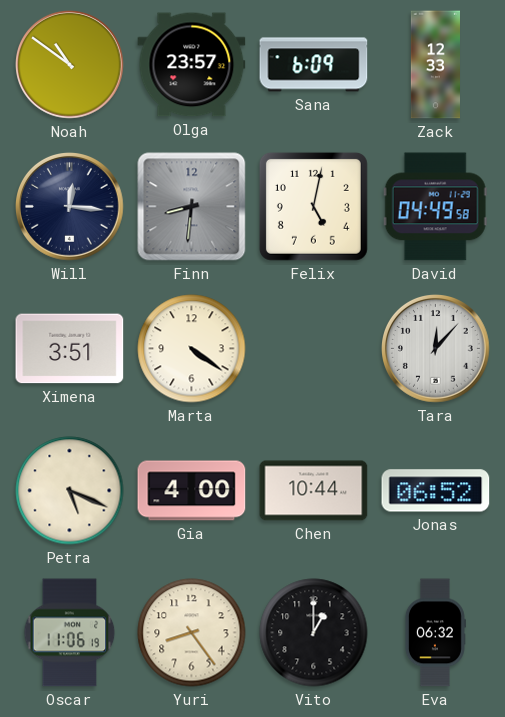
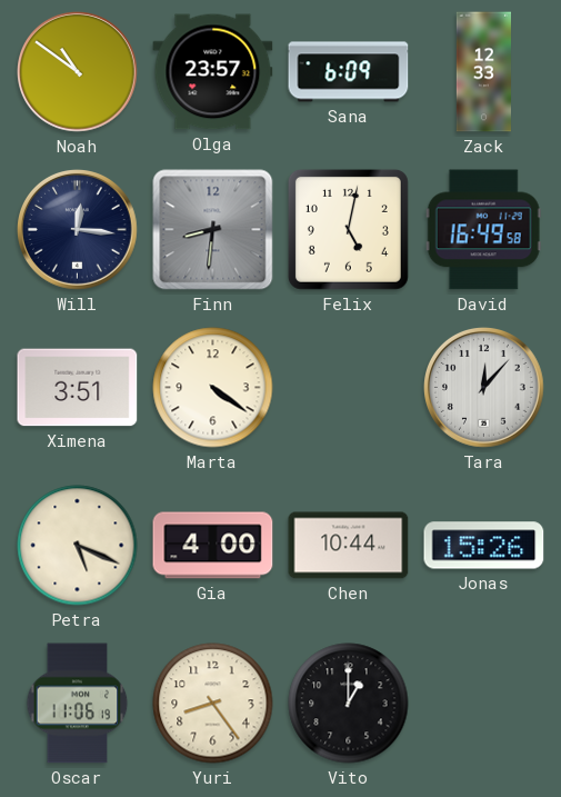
David: 04:49 -> 16:49 (483, 230)
Jonas: 06:52 -> 15:26 (484, 546)
Eva: 06:32 -> none (435, 633)
